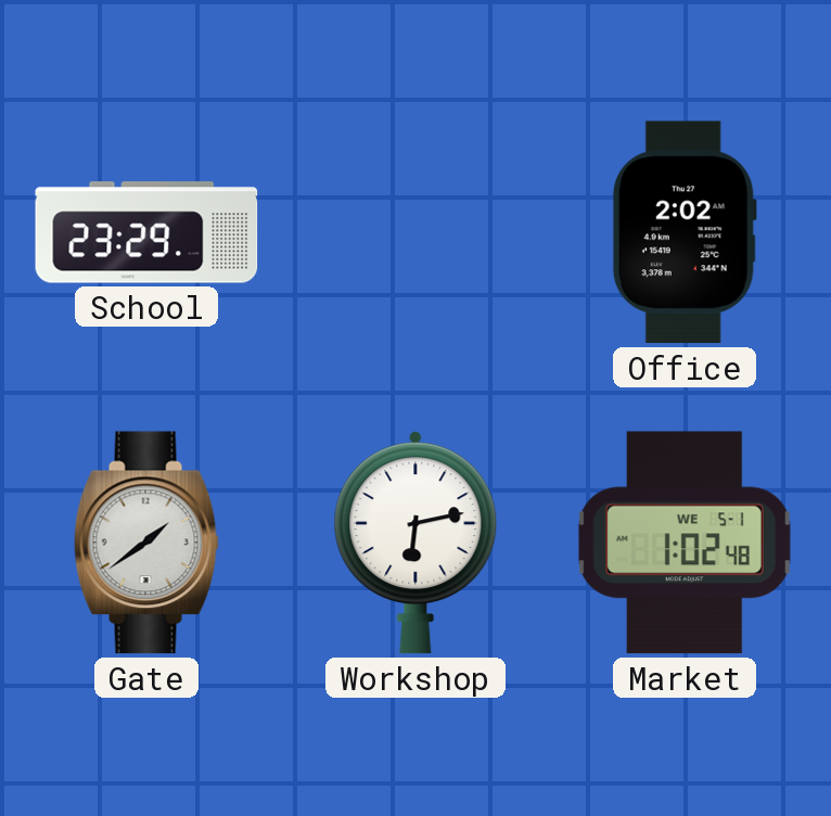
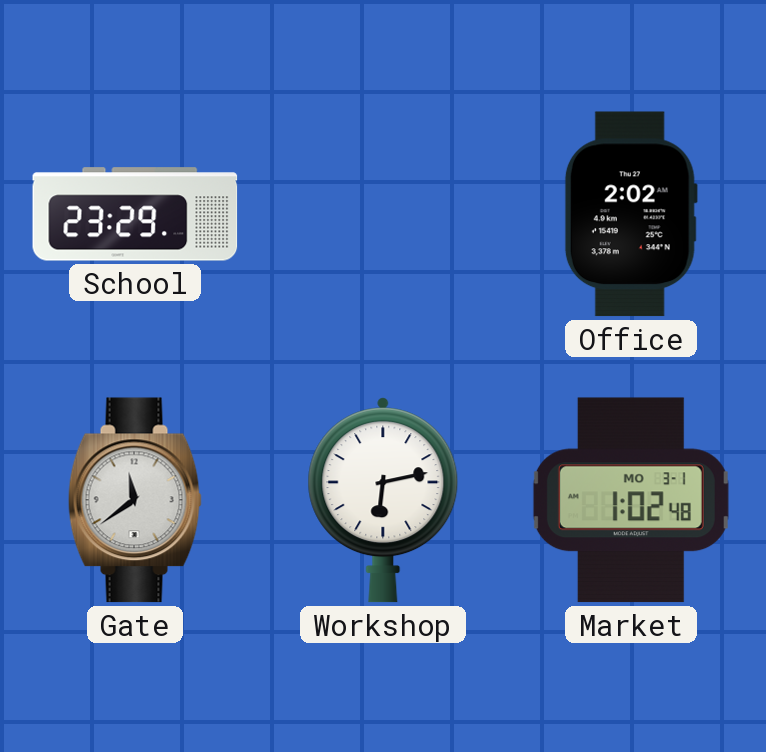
Gate: 1:39 -> 11:39 (135, 500)
Market date: WE 5-1 -> MO 3-1 (631, 500)
